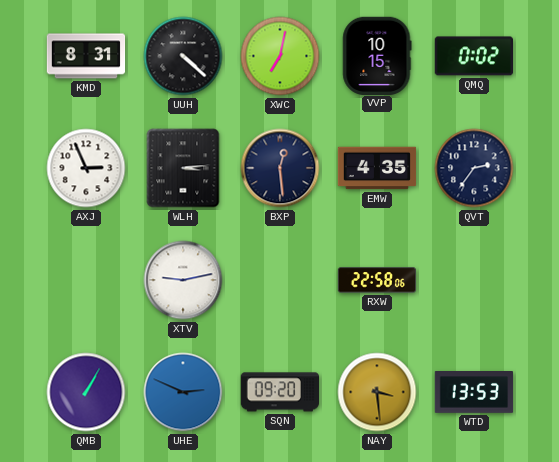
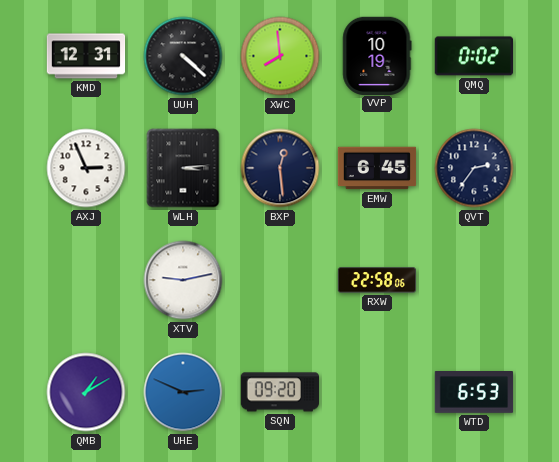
KMD: 8:31 -> 12:31 (86, 56)
XWC: 7:02 -> 7:59 (280, 56)
VVP: 10:15 -> 10:19 (377, 55)
EMW: 4:35 -> 6:45 (377, 168)
QMB: 1:05 -> 1:10 (86, 392)
NAY: 3:29 -> none (377, 392)
WTD: 13:53 -> 6:53 (474, 392)
